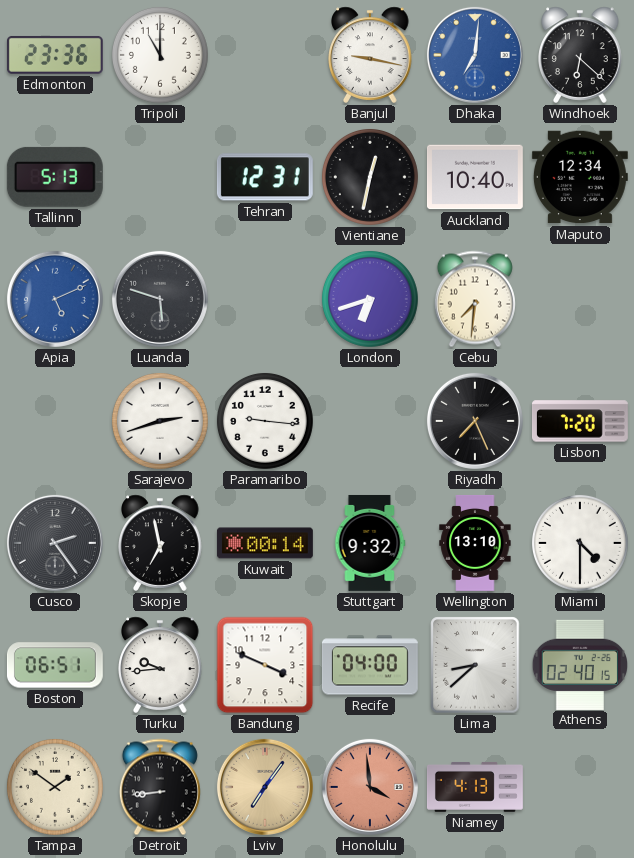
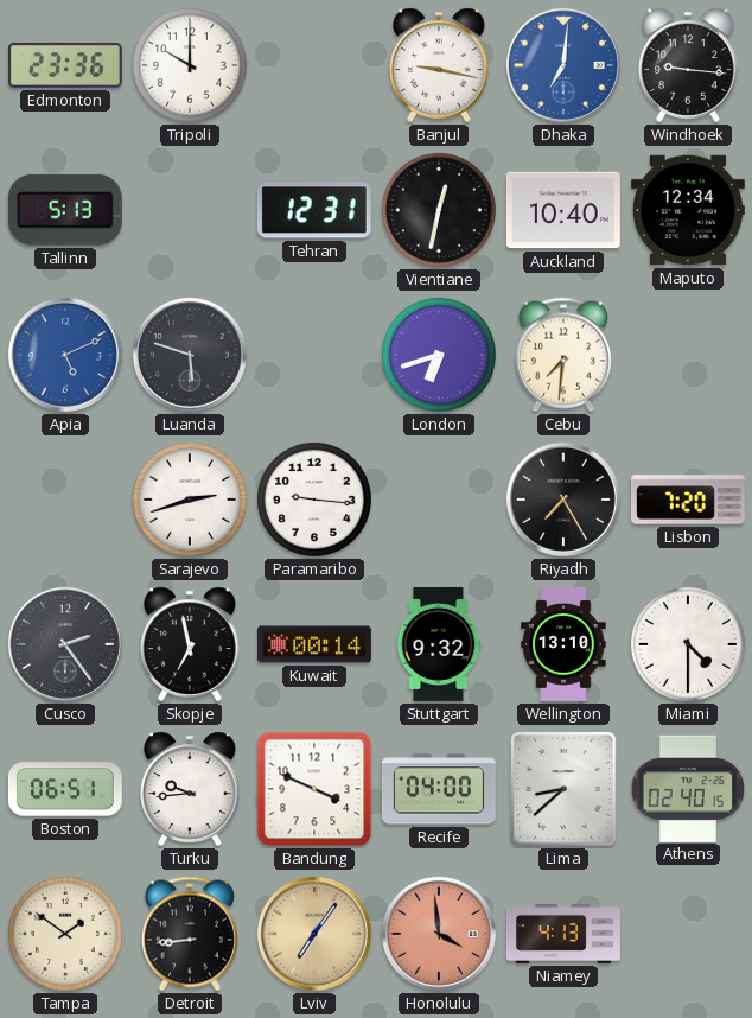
Tripoli: 11:00 -> 10:00 (190, 65)
Windhoek: 6:22 -> 9:16 (688, 65)
Riyadh: 7:26 -> 7:25 (563, 500)
